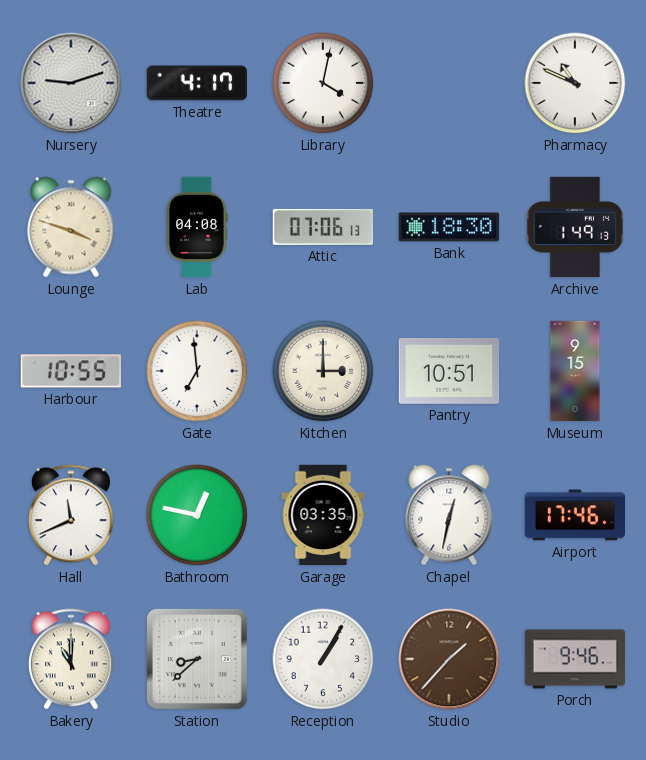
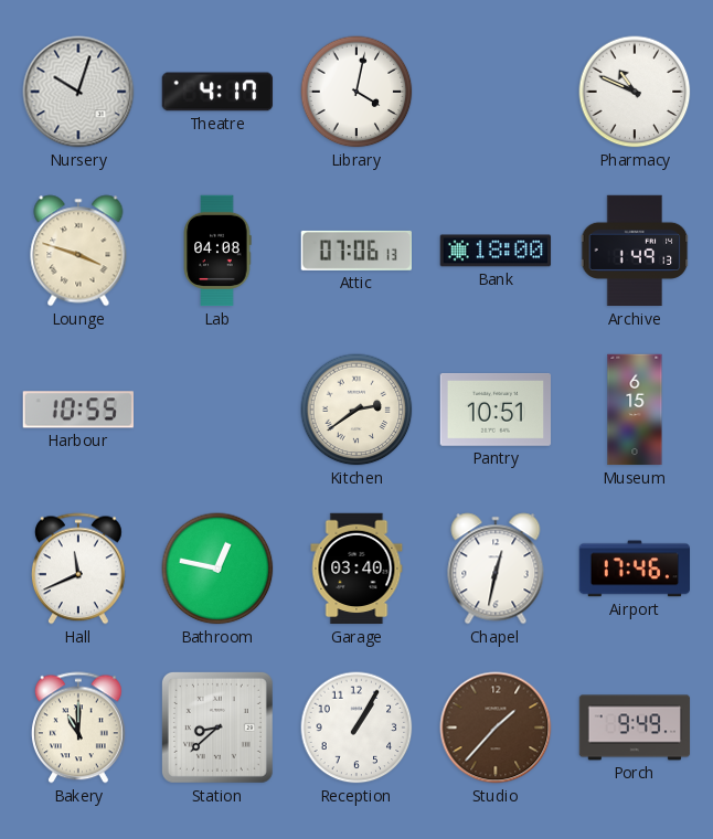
Nursery: 9:12 -> 10:03 (78, 92)
Bank: 18:30 -> 18:00 (496, 251)
Gate: 6:59 -> none (197, 371)
Kitchen: 3:00 -> 2:39 (356, 410)
Museum: 9:15 -> 6:15 (635, 410)
Garage: 03:35 -> 03:40 (356, 569)
Porch: 9:46 -> 9:49 (635, 728)
